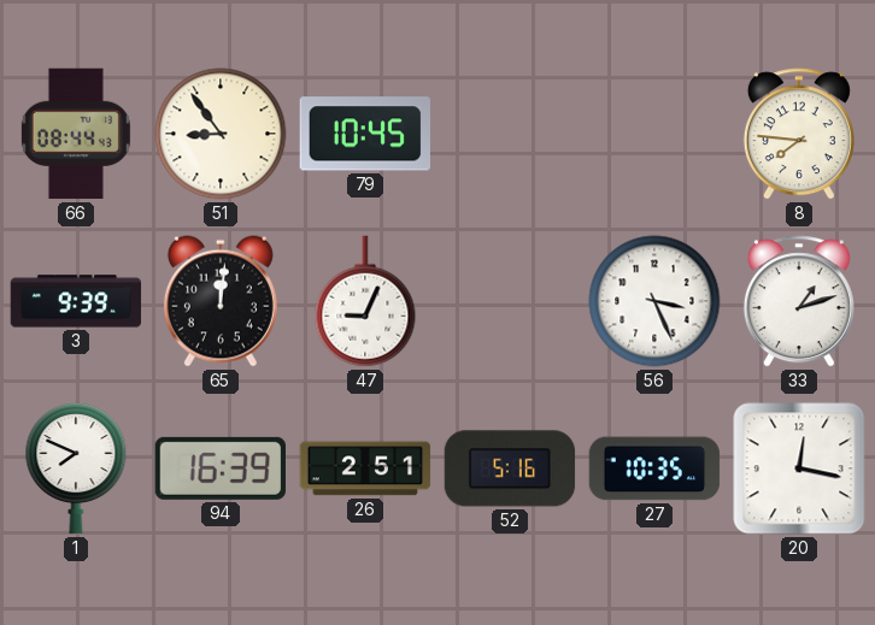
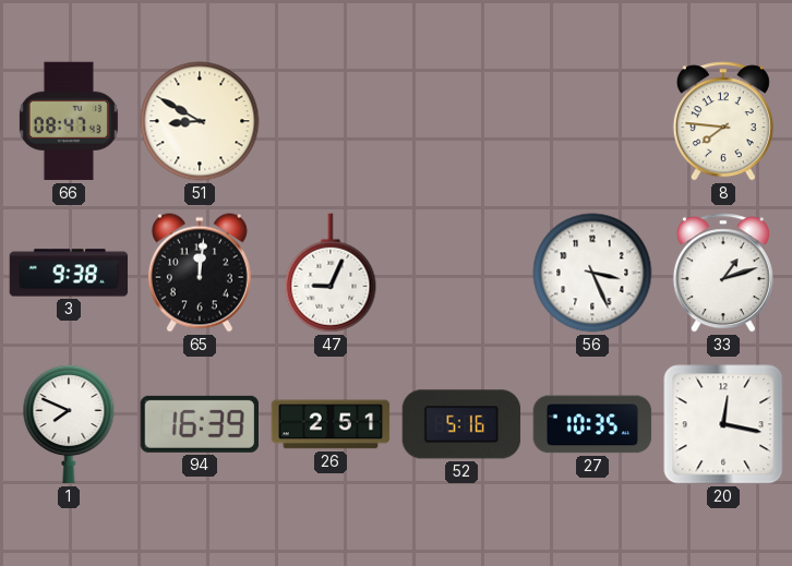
66: 08:44 -> 08:47 (69, 121)
51: 8:54 -> 8:50 (200, 121)
79: 10:45 -> none (364, 134)
3: 9:39 -> 9:38 (69, 273)
